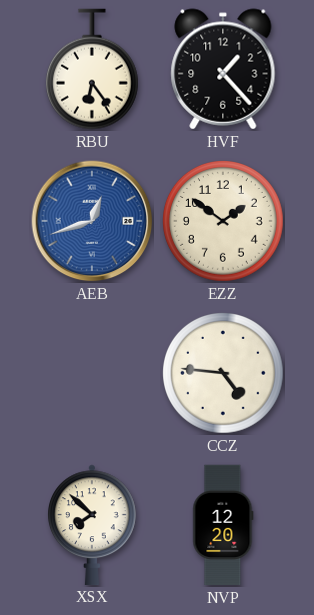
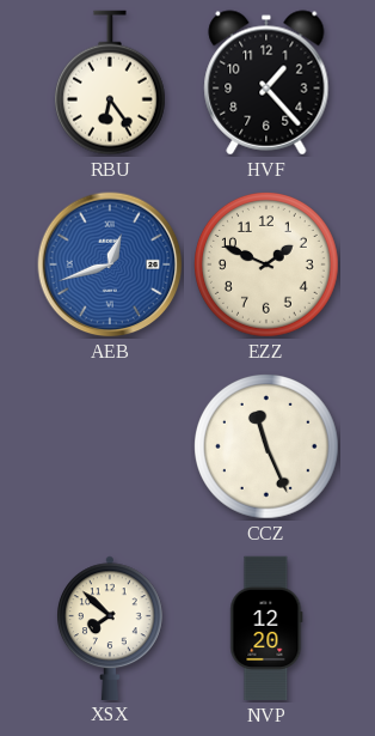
EZZ: 1:51 -> 1:49 (268, 266)
CCZ: 4:46 -> 11:26 (268, 448)
